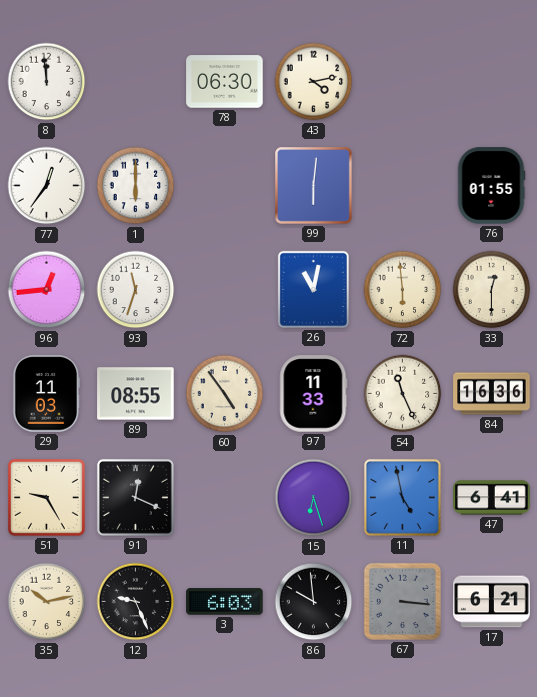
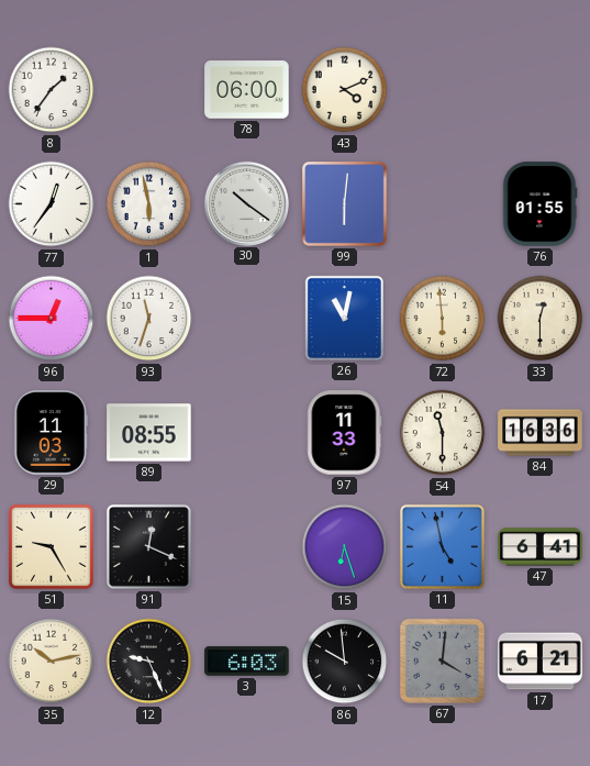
8: 11:59 -> 1:36 (52, 90)
78: 06:30 -> 06:00 (247, 90)
43: 4:13 -> 4:11 (345, 90)
1: 6:00 -> 5:58 (149, 204)
30: none -> 10:21 (246, 203)
96: 12:44 -> 12:45 (52, 319)
60: 4:54 -> none (225, 394)
54: 11:26 -> 11:30 (443, 433)
67: 3:16 -> 4:01 (442, 660)
